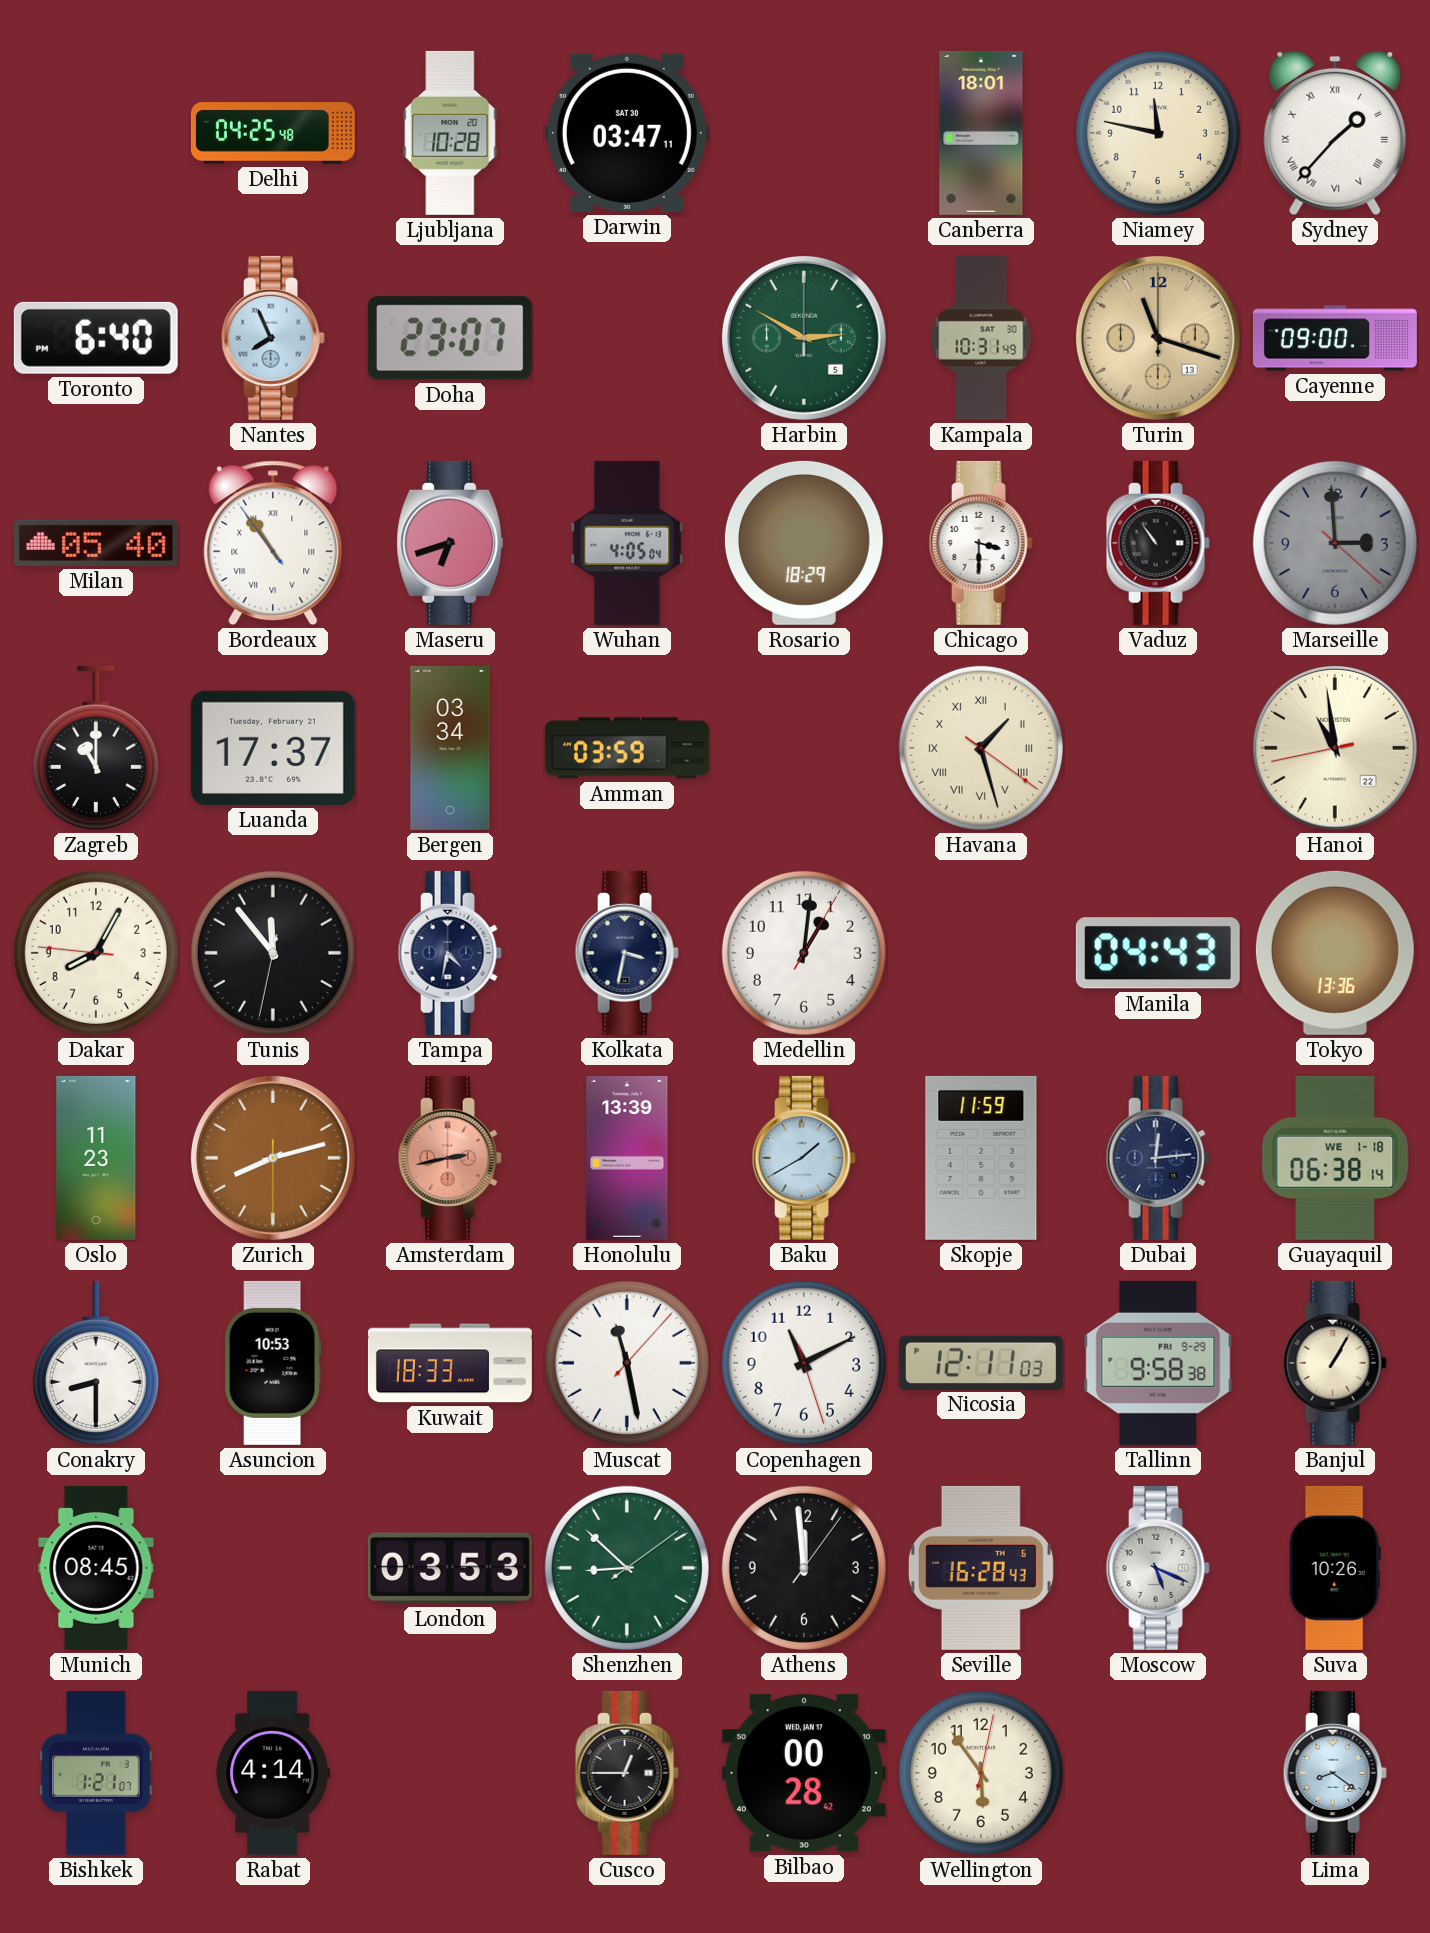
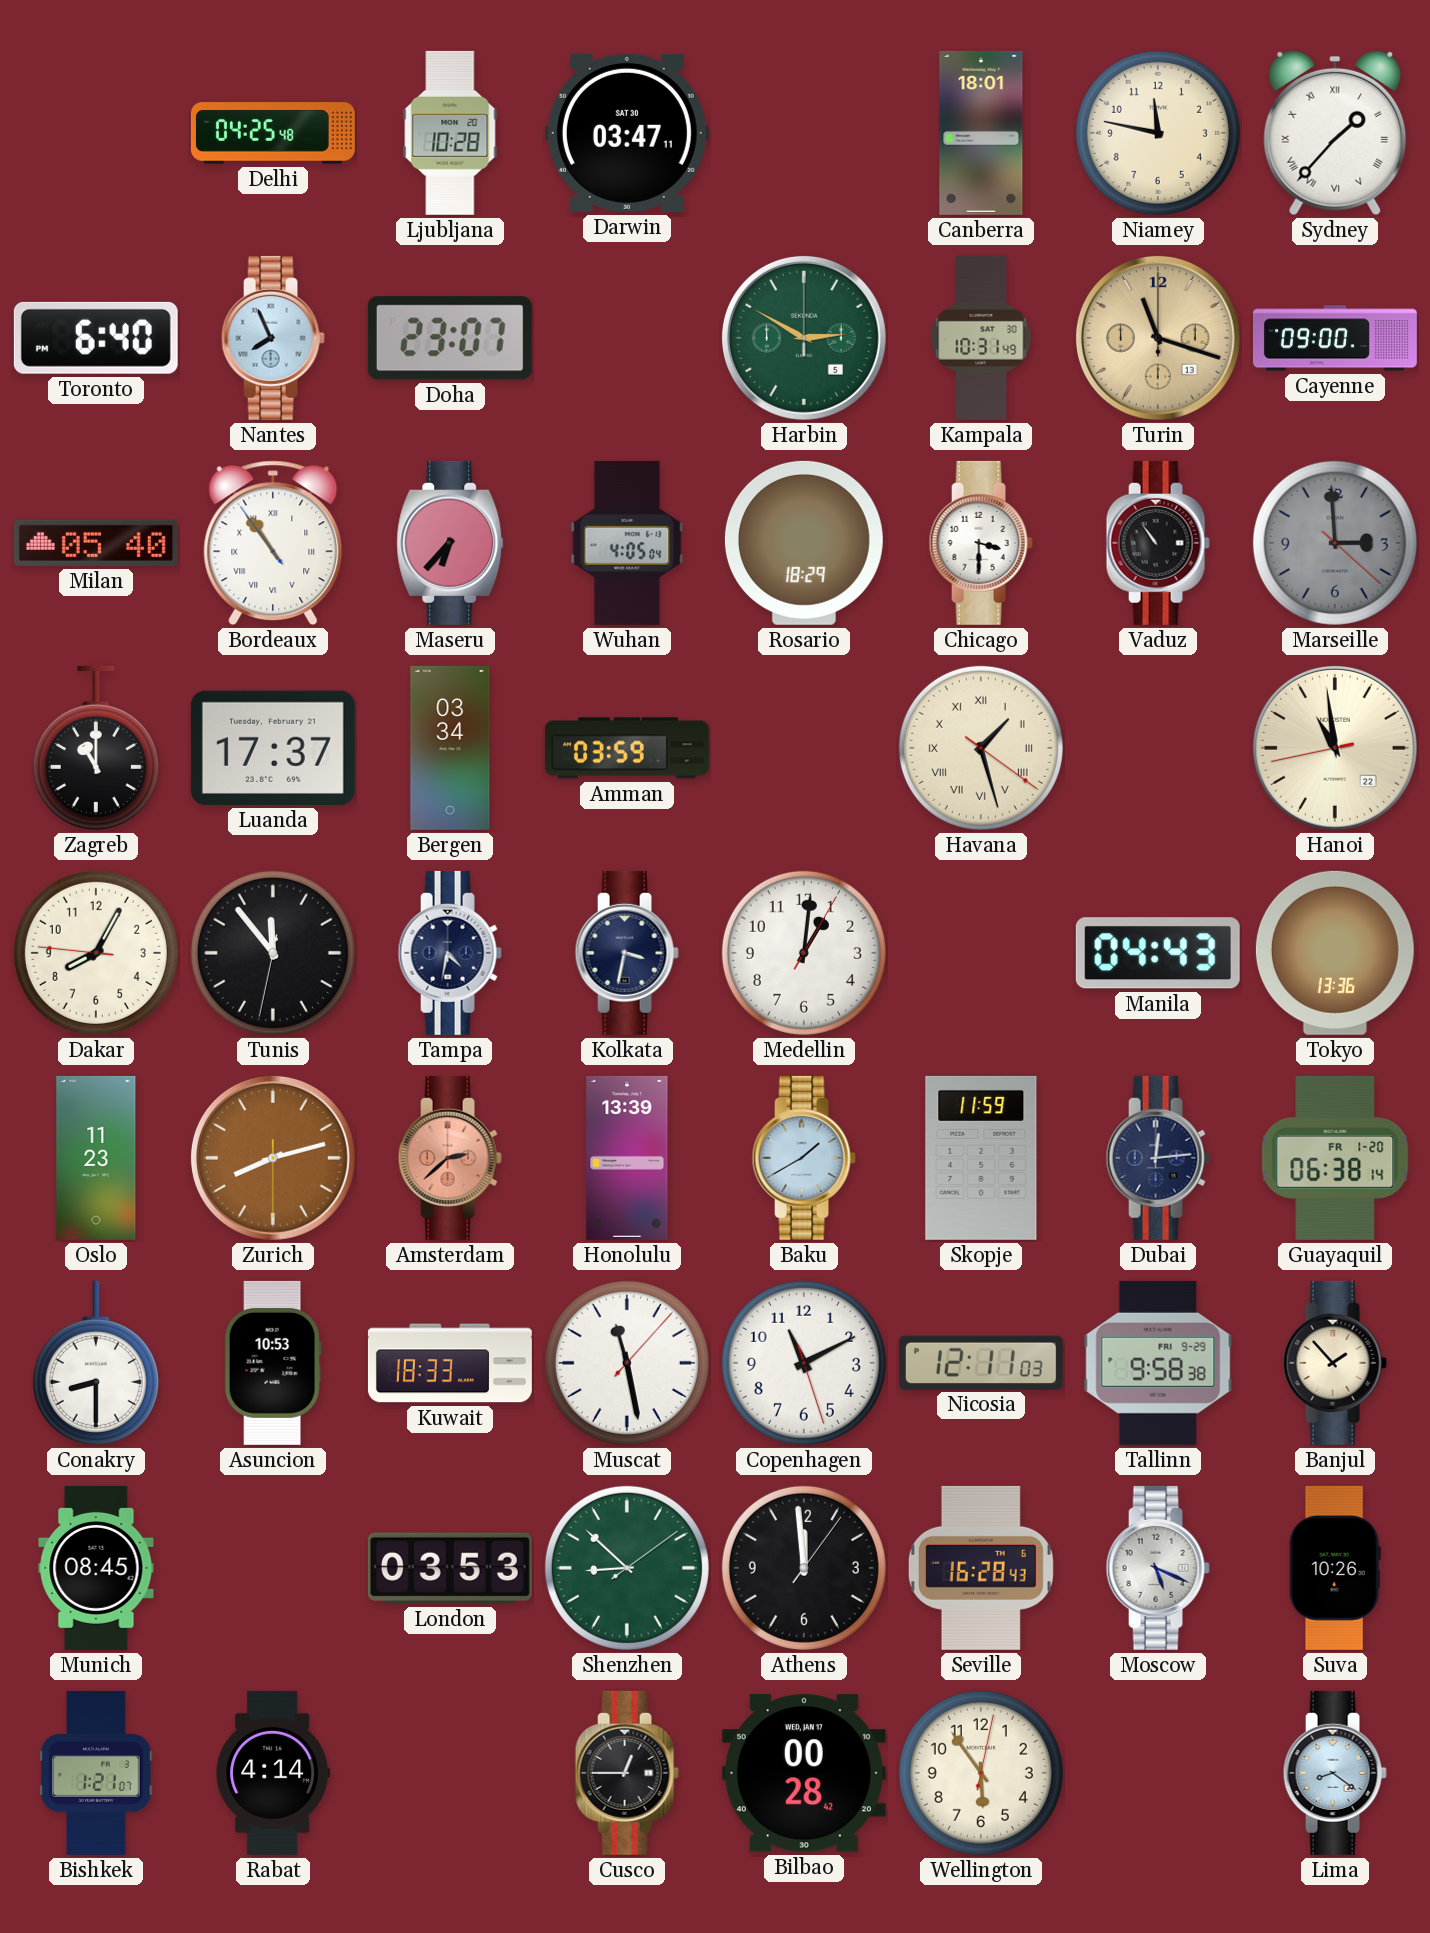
Maseru: 6:42 -> 6:37 (450, 543)
Amsterdam: 2:43 -> 2:38 (450, 1158)
Guayaquil date: WE 1-18 -> FR 1-20 (1335, 1158)
Banjul: 1:05 -> 1:53 (1335, 1363)
